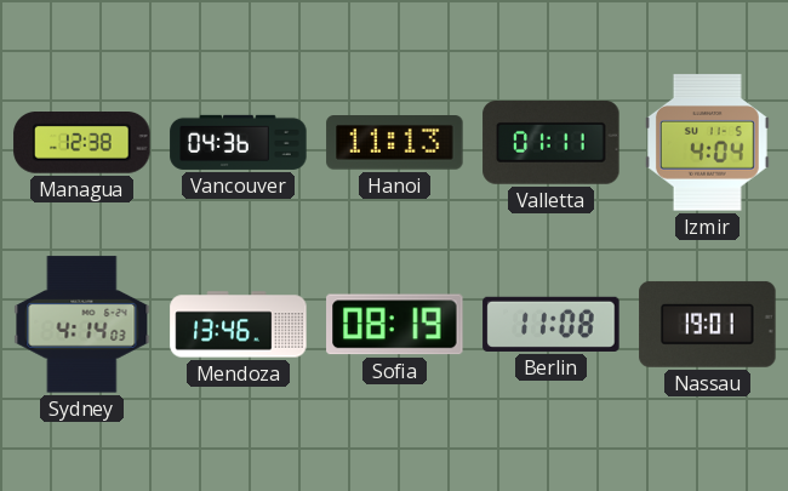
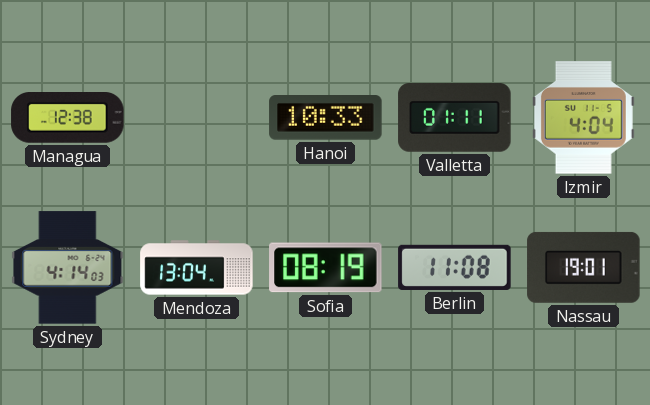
Vancouver: 04:36 -> none (239, 142)
Hanoi: 11:13 -> 10:33 (326, 118)
Mendoza: 13:46 -> 13:04 (197, 268)
